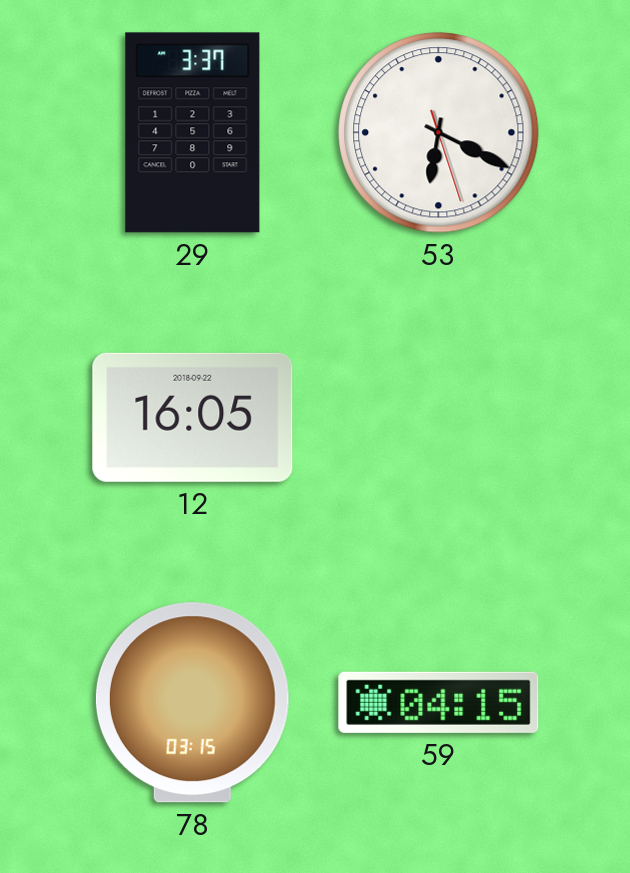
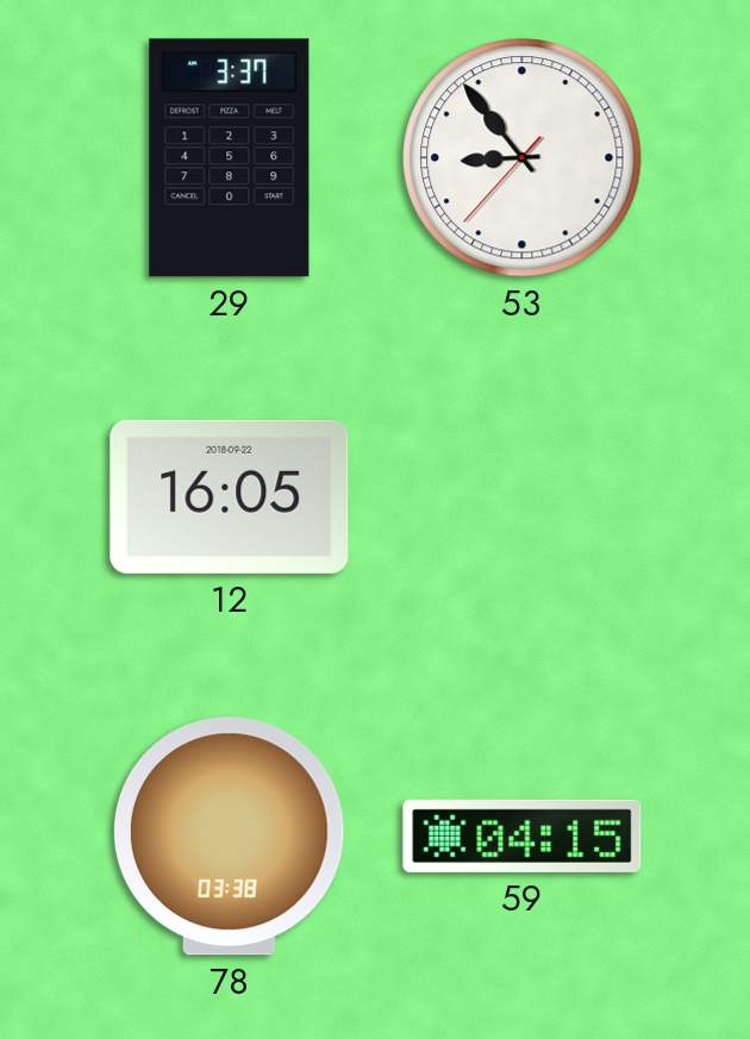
53: 6:19 -> 8:53 (523, 158)
78: 03:15 -> 03:38 (229, 837)
